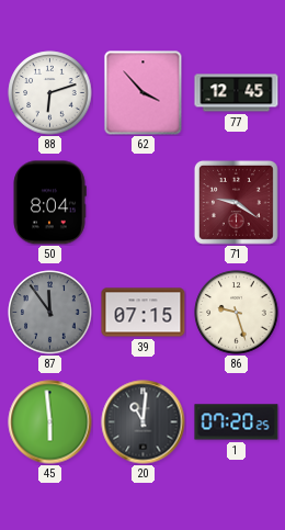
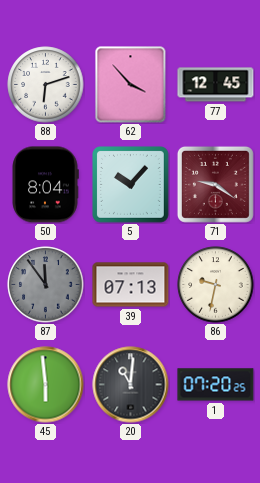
5: none -> 10:07 (131, 185)
39: 07:15 -> 07:13 (131, 285)
86: 9:27 -> 9:32 (216, 285)
